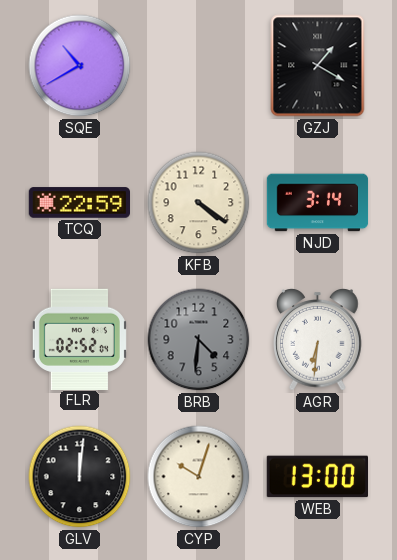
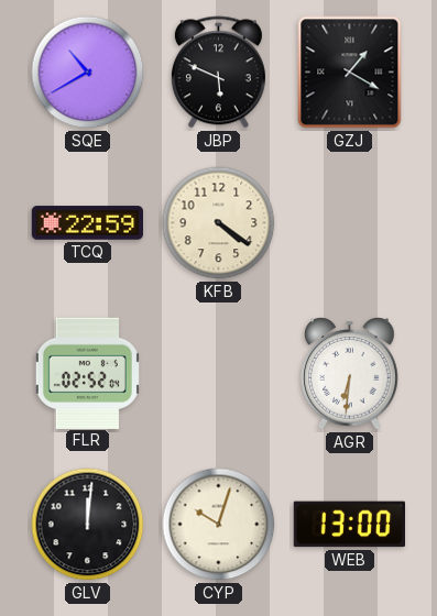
JBP: none -> 5:49 (218, 73)
NJD: 3:14 -> none (318, 203)
BRB: 4:31 -> none (199, 340)
